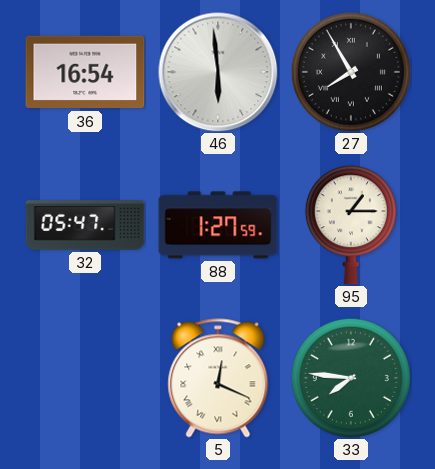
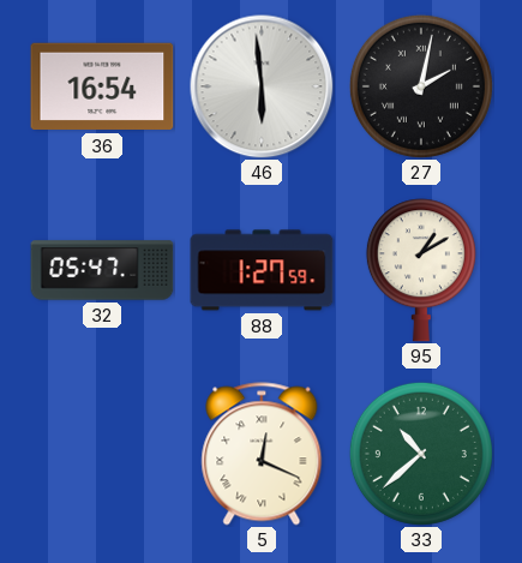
27: 7:55 -> 2:02 (421, 86)
95: 1:15 -> 1:10 (421, 270)
33: 7:46 -> 10:38 (421, 454)
